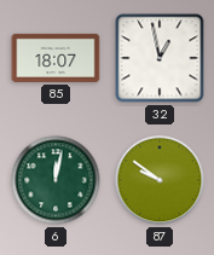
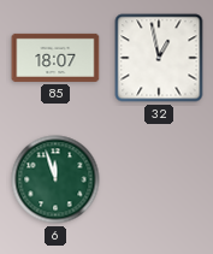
6: 12:02 -> 11:57 (55, 179)
87: 9:51 -> none (160, 180)
